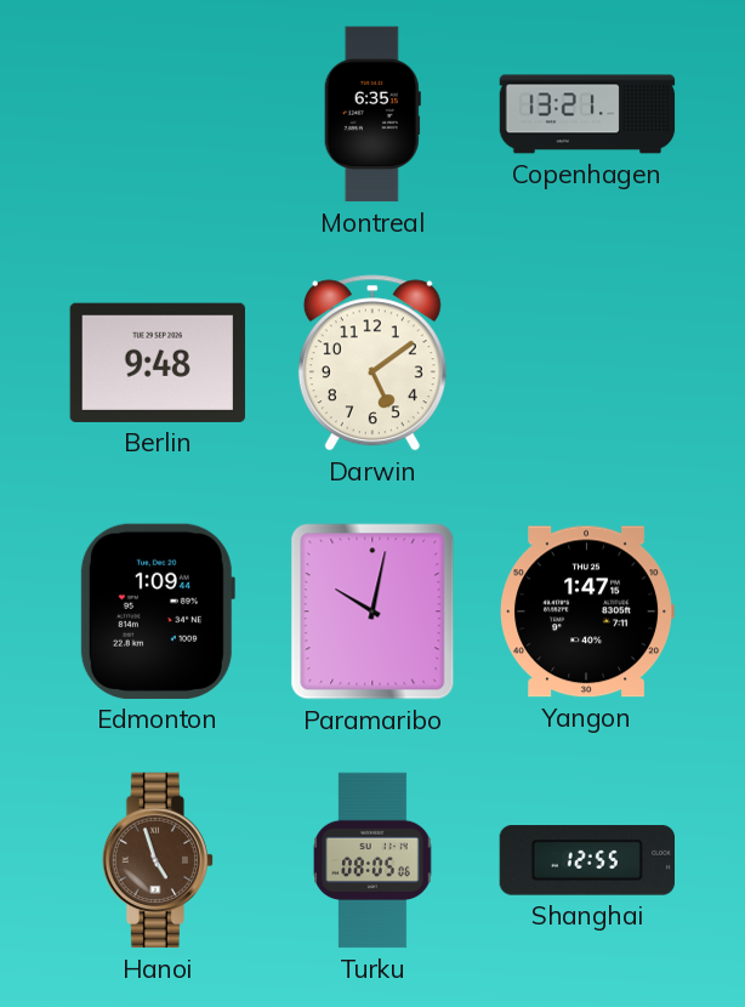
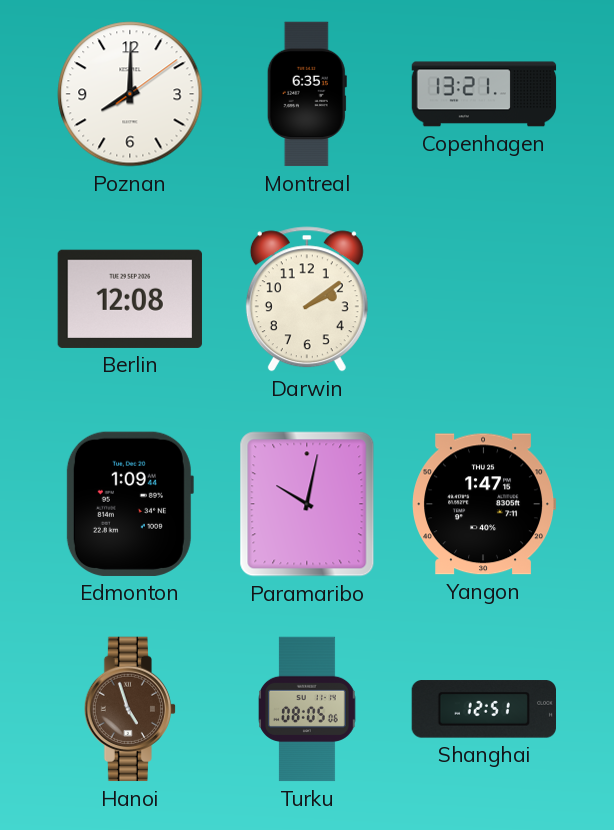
Poznan: none -> 8:00 (130, 94)
Berlin: 9:48 -> 12:08 (130, 299)
Darwin: 5:09 -> 2:09 (307, 299)
Shanghai: 12:55 -> 12:51 (483, 709)
